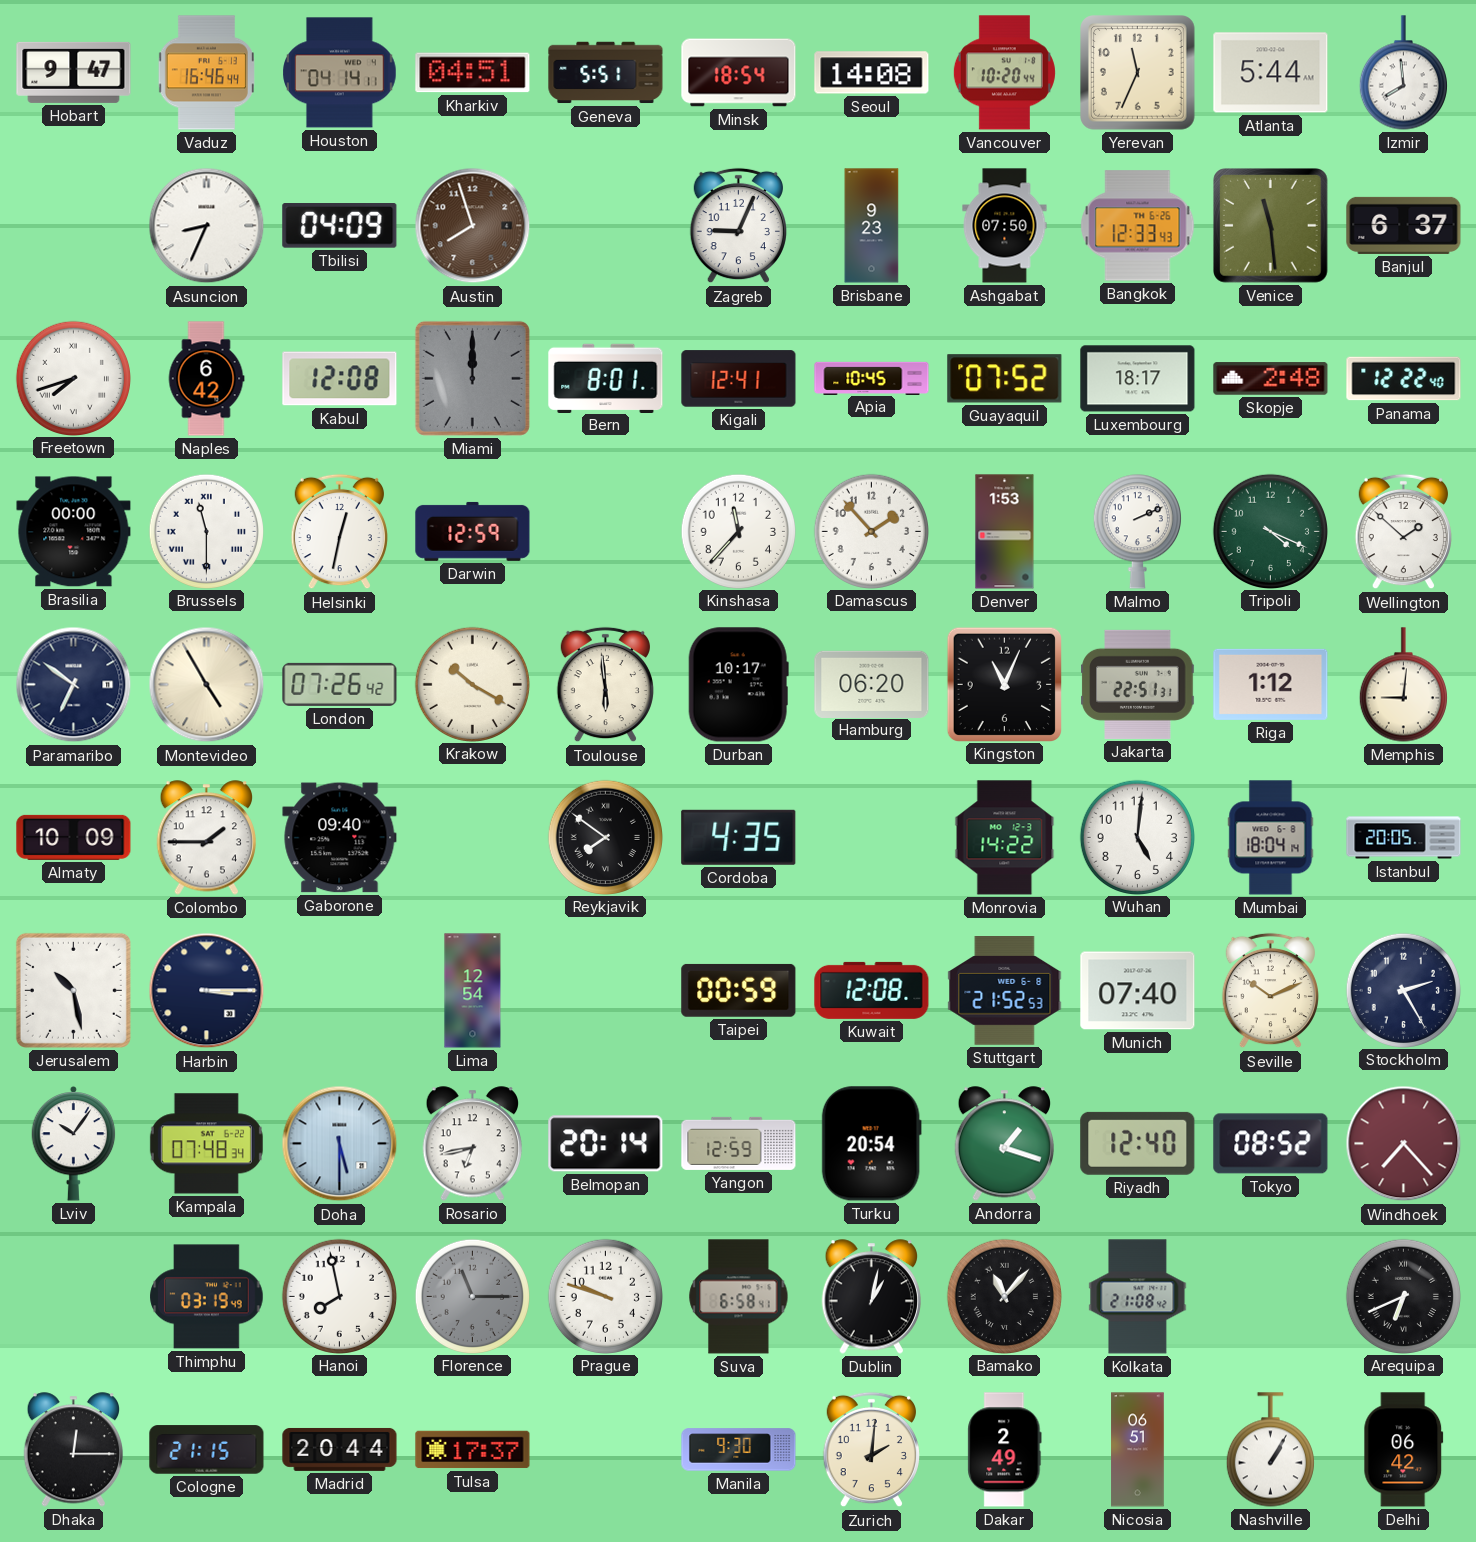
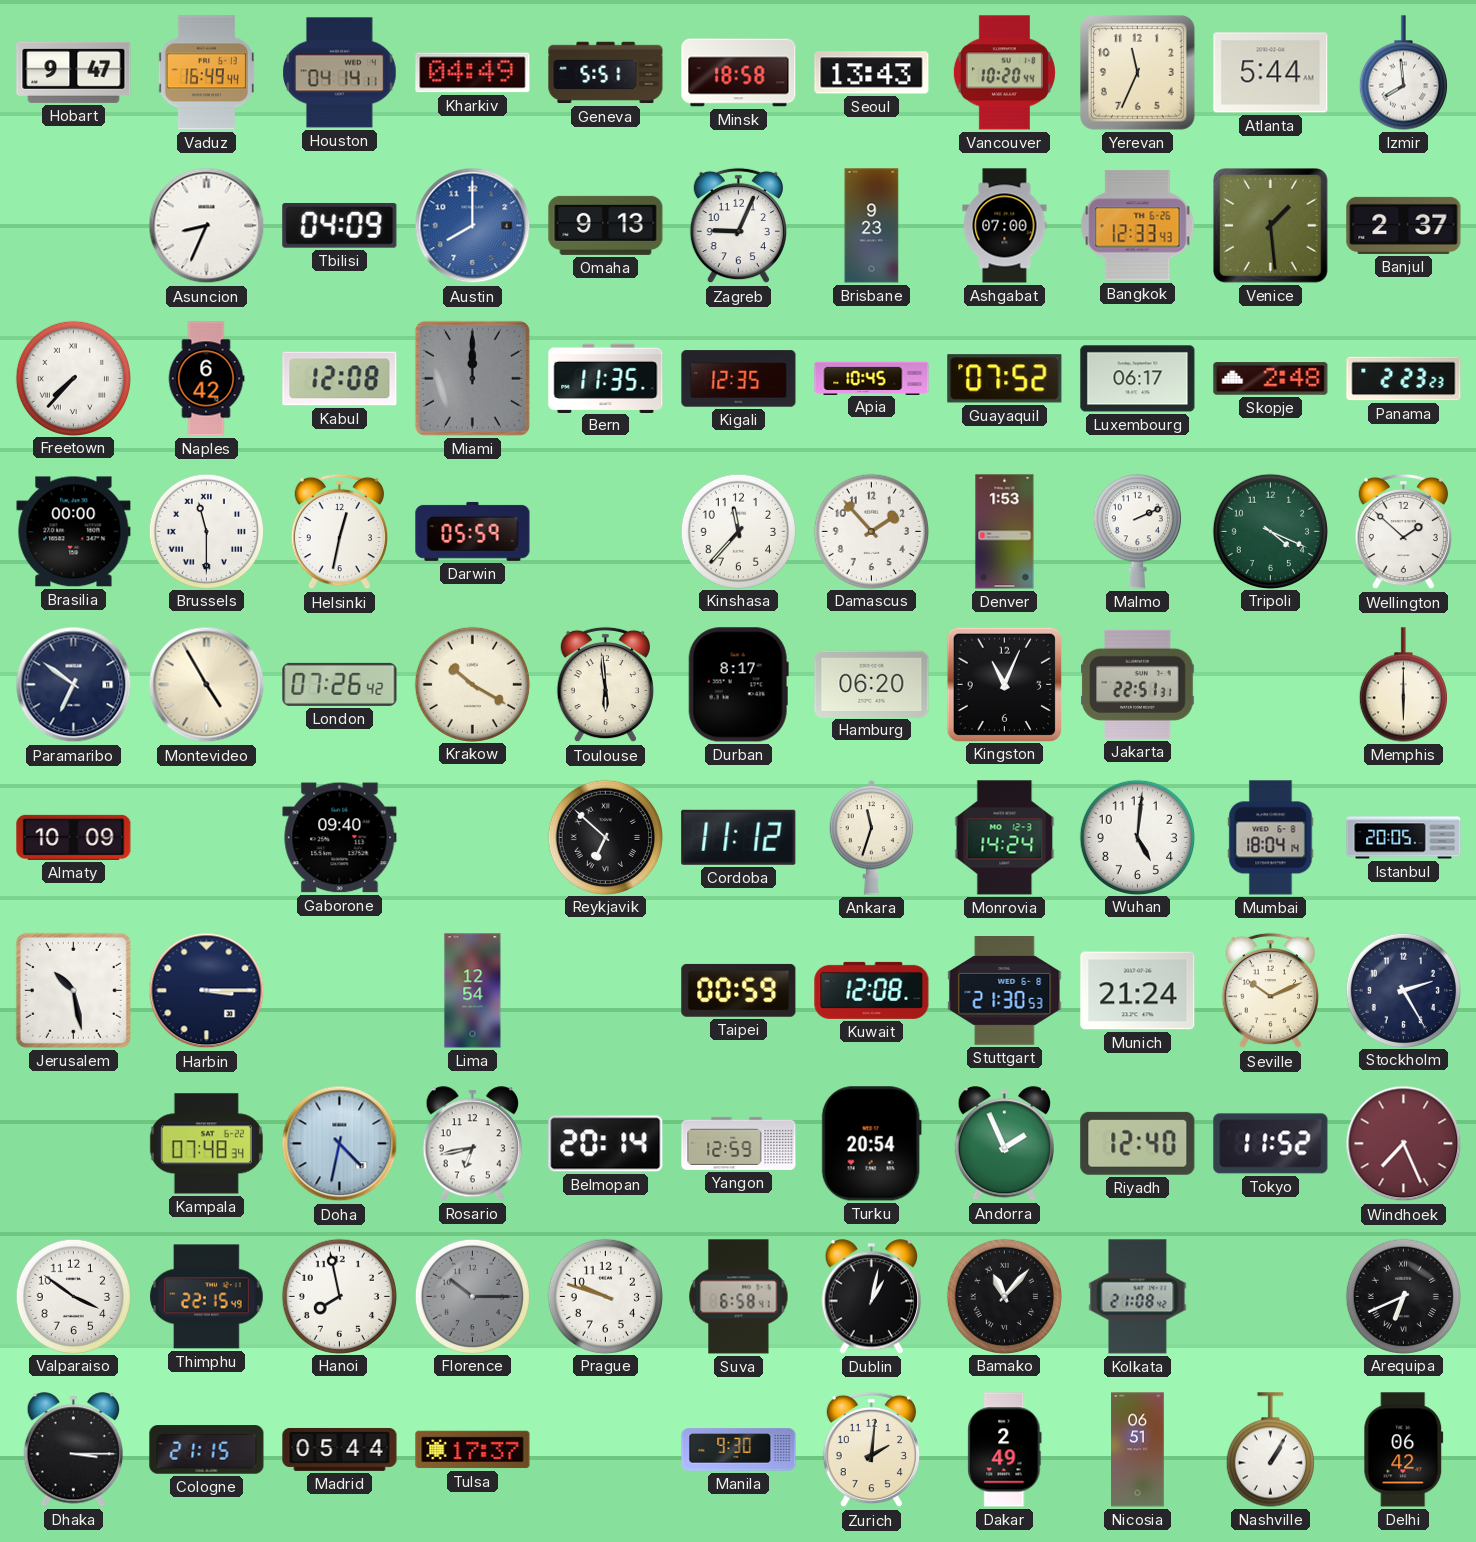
Vaduz: 16:46 -> 16:49 (206, 73)
Kharkiv: 04:51 -> 04:49 (473, 73)
Minsk: 18:54 -> 18:58 (739, 73)
Seoul: 14:08 -> 13:43 (872, 73)
Austin: 7:57 -> 8:00 (473, 226)
Austin dial: brown -> blue (473, 226)
Omaha: none -> 9:13 (606, 225)
Ashgabat: 07:50 -> 07:00 (1005, 226)
Venice: 11:29 -> 1:29 (1271, 226)
Banjul: 6:37 -> 2:37 (1404, 225)
Freetown: 7:42 -> 7:37 (73, 378)
Bern: 8:01 -> 11:35 (606, 378)
Kigali: 12:41 -> 12:35 (739, 379)
Luxembourg: 18:17 -> 06:17 (1138, 379)
Panama: 12:22 -> 2:23 (1404, 379)
Darwin: 12:59 -> 05:59 (473, 531)
Durban: 10:17 -> 8:17 (738, 685)
Riga: 1:12 -> none (1271, 684)
Memphis: 9:01 -> 6:00 (1403, 685)
Colombo: 1:45 -> none (206, 838)
Reykjavik: 7:51 -> 6:52 (605, 837)
Cordoba: 4:35 -> 11:12 (739, 837)
Ankara: none -> 11:33 (872, 837)
Monrovia: 14:22 -> 14:24 (1005, 838)
Stuttgart: 21:52 -> 21:30 (1005, 991)
Munich: 07:40 -> 21:24 (1138, 991)
Lviv: 10:06 -> none (74, 1143)
Doha: 5:30 -> 4:32 (340, 1144)
Andorra: 1:18 -> 1:56 (1004, 1144)
Tokyo: 08:52 -> 11:52 (1271, 1144)
Windhoek: 7:23 -> 7:26 (1404, 1144)
Valparaiso: none -> 3:51 (73, 1296)
Thimphu: 03:19 -> 22:15 (207, 1297)
Florence: 11:15 -> 10:15 (472, 1296)
Dhaka: 12:15 -> 3:15 (73, 1450)
Madrid: 20:44 -> 05:44 (340, 1449)
